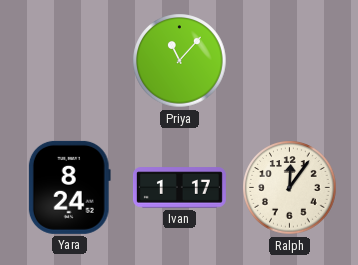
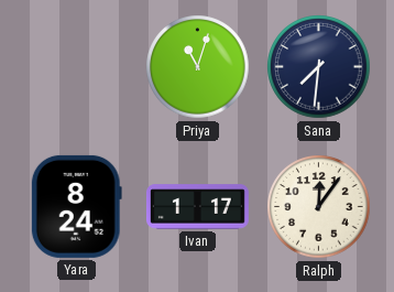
Priya: 11:07 -> 11:03 (198, 67)
Sana: none -> 7:31 (319, 67)
